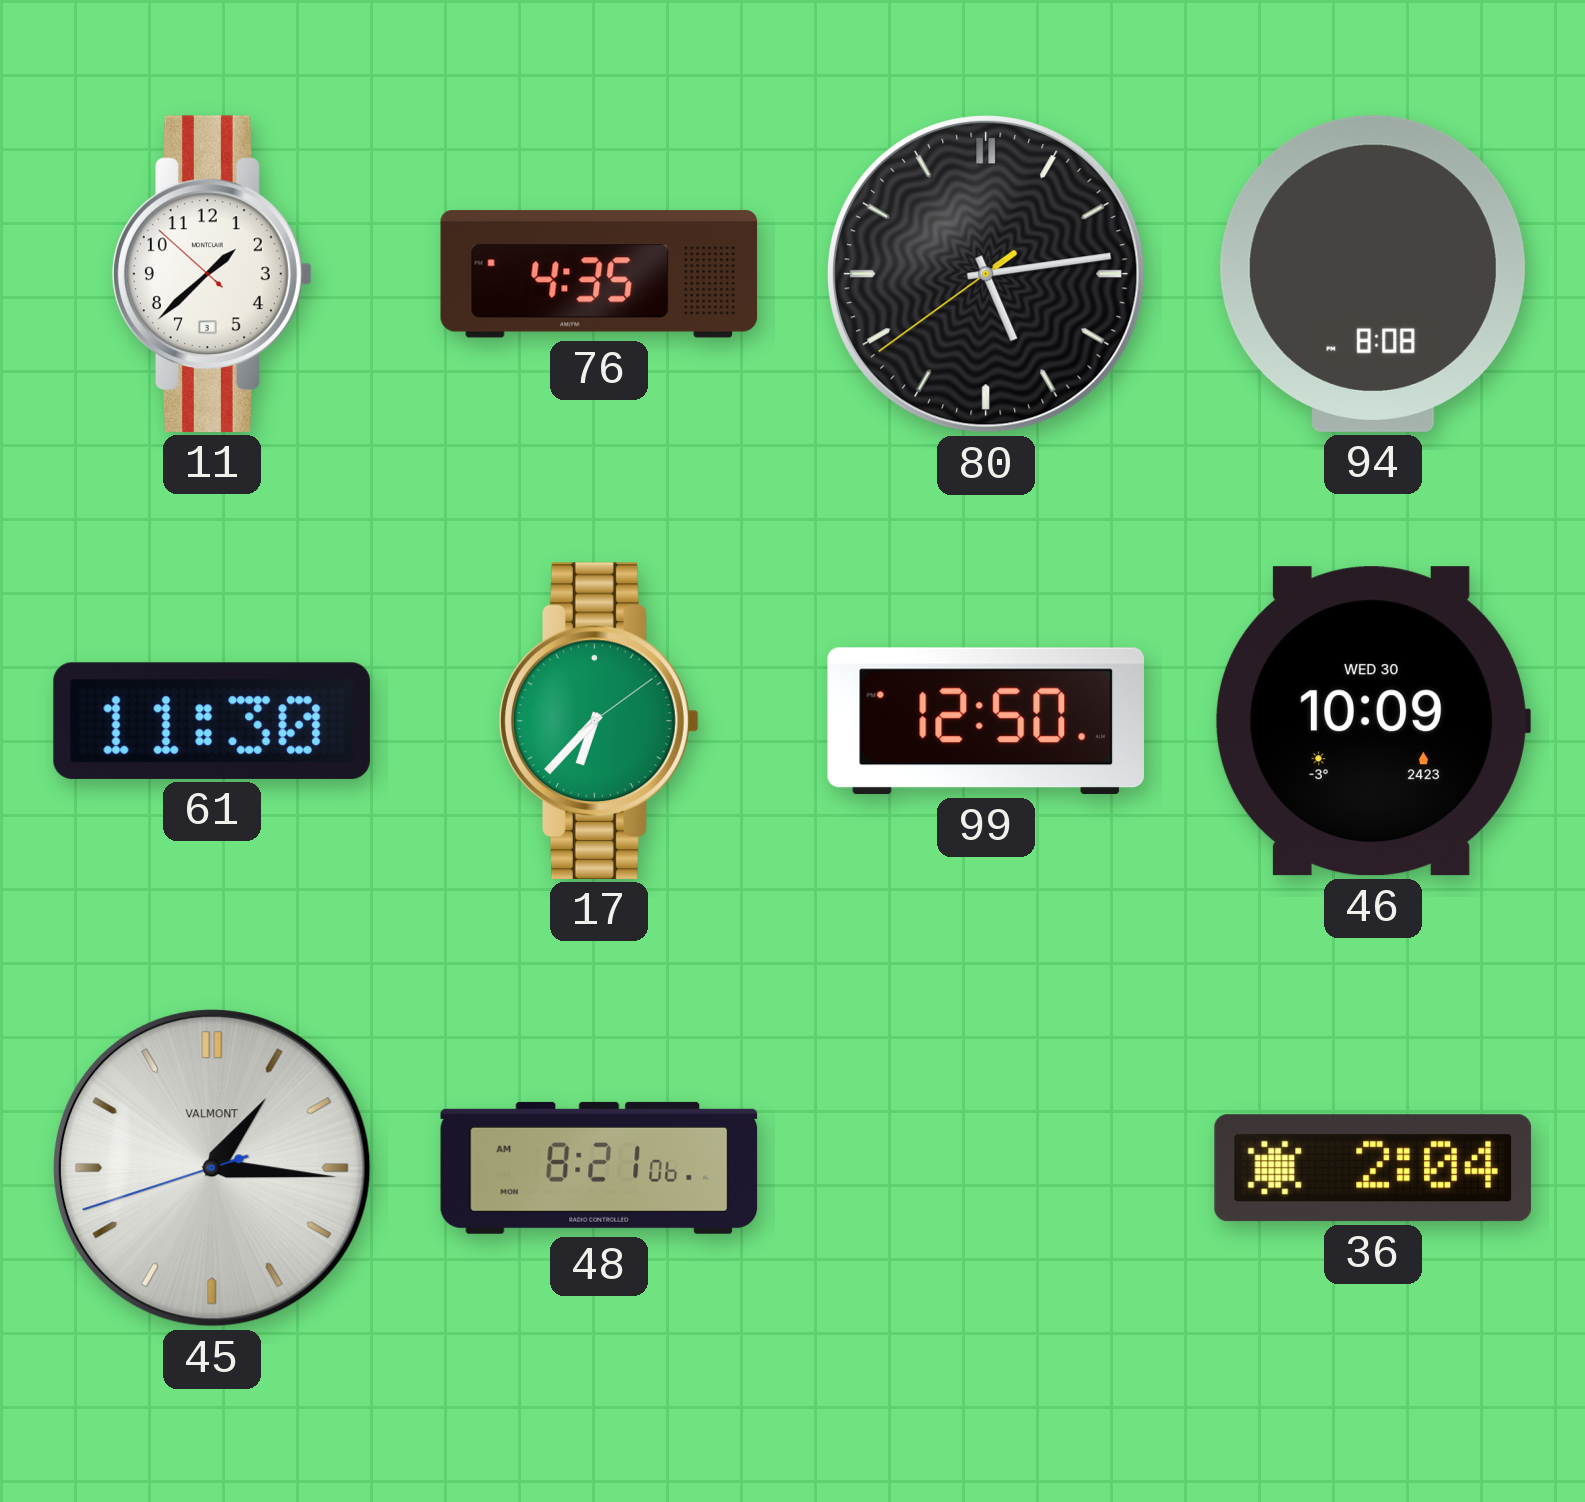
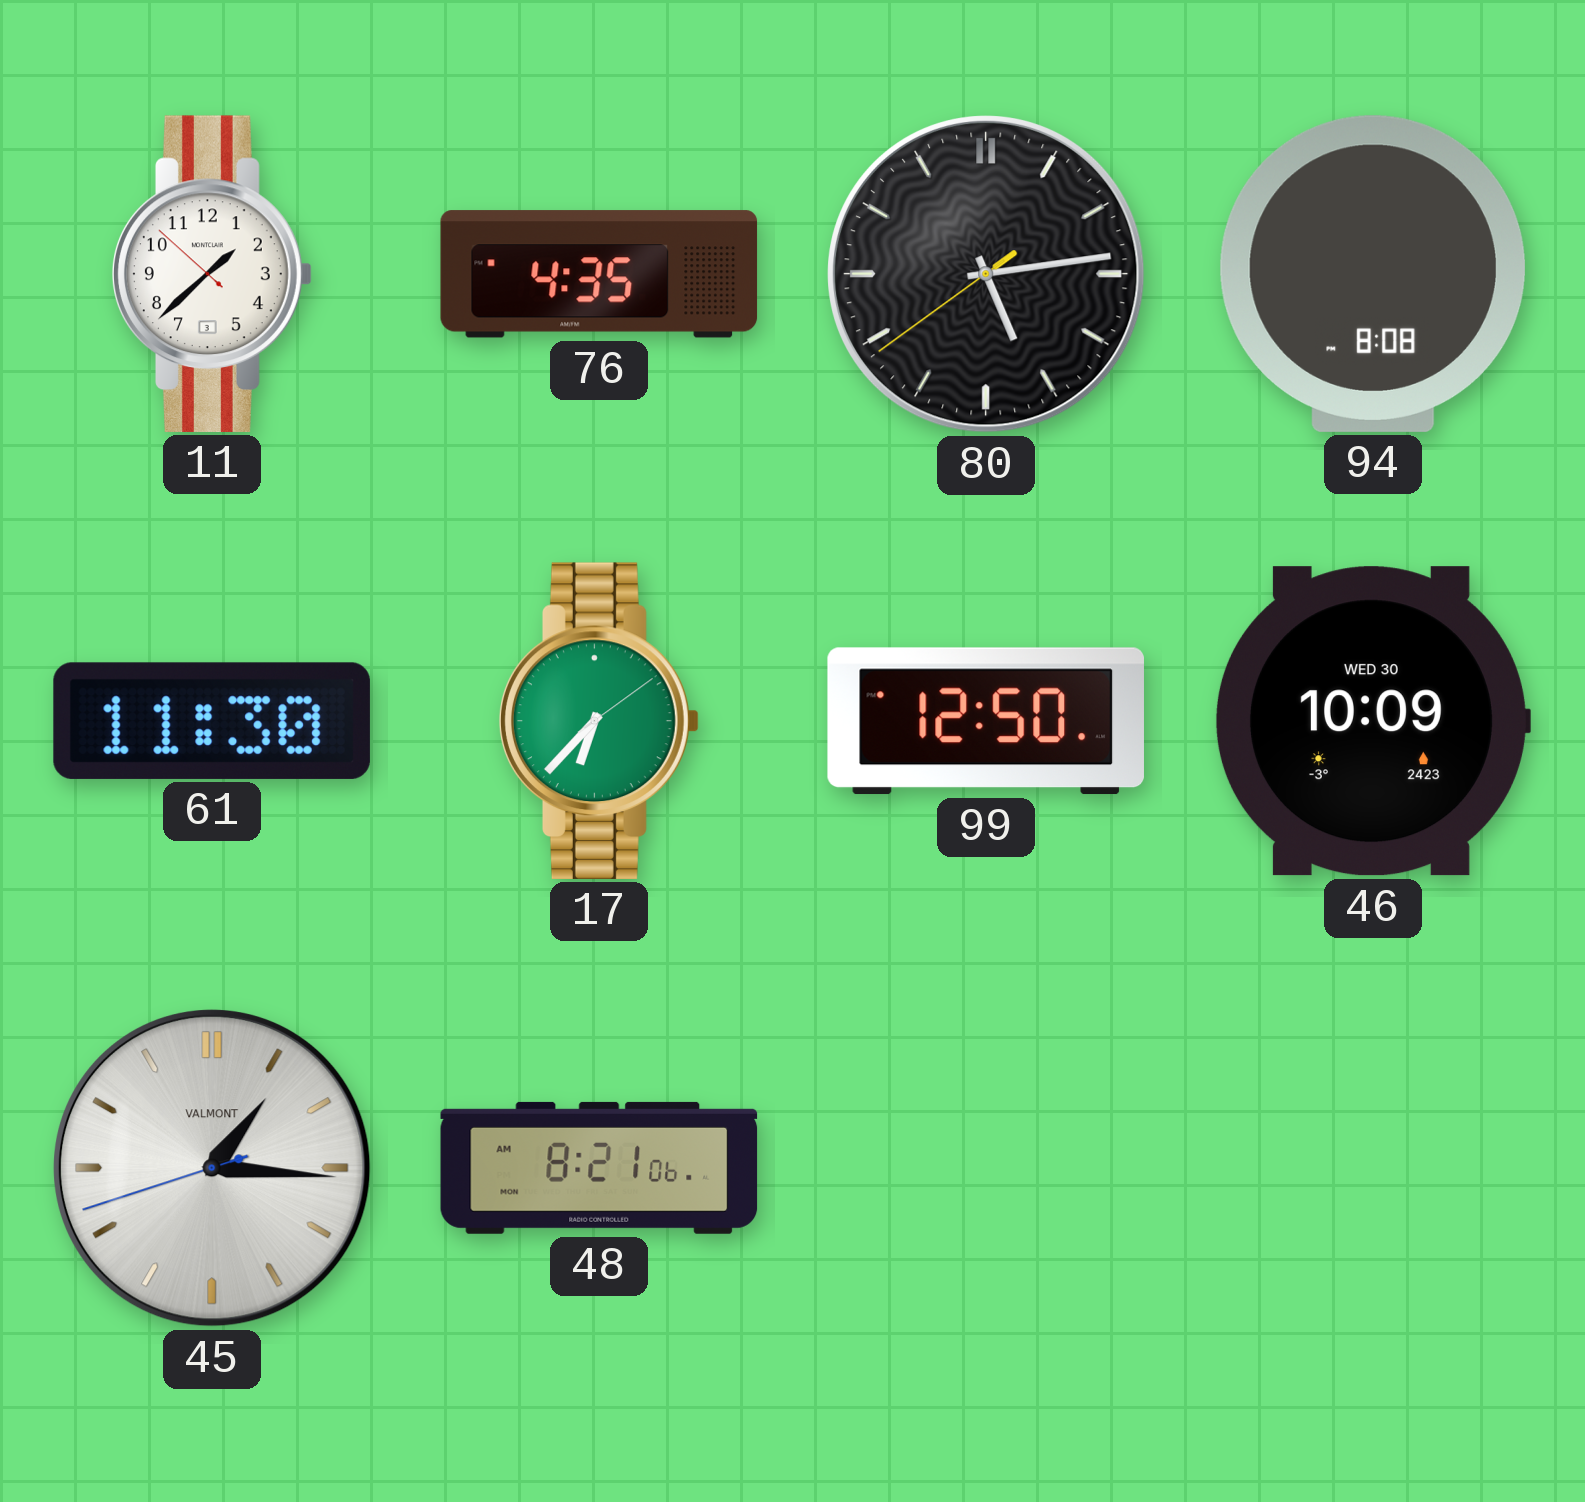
36: 2:04 -> none (1373, 1168)
